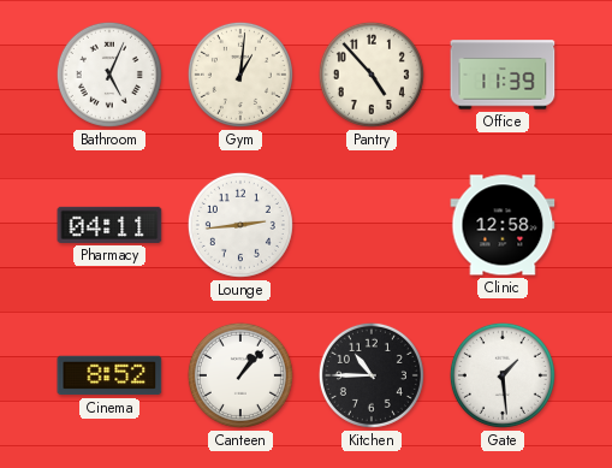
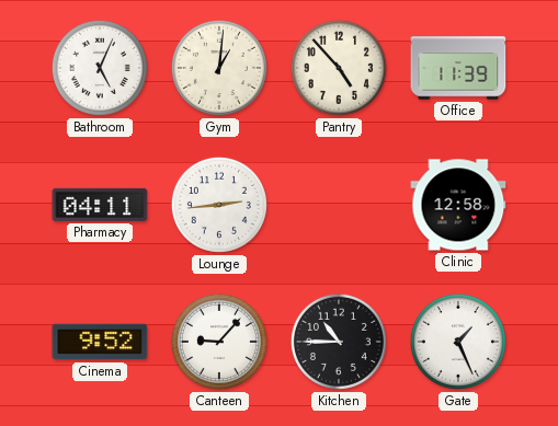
Cinema: 8:52 -> 9:52 (100, 342)
Canteen: 1:07 -> 9:07 (219, 342)
Gate: 1:29 -> 1:26 (458, 342)
